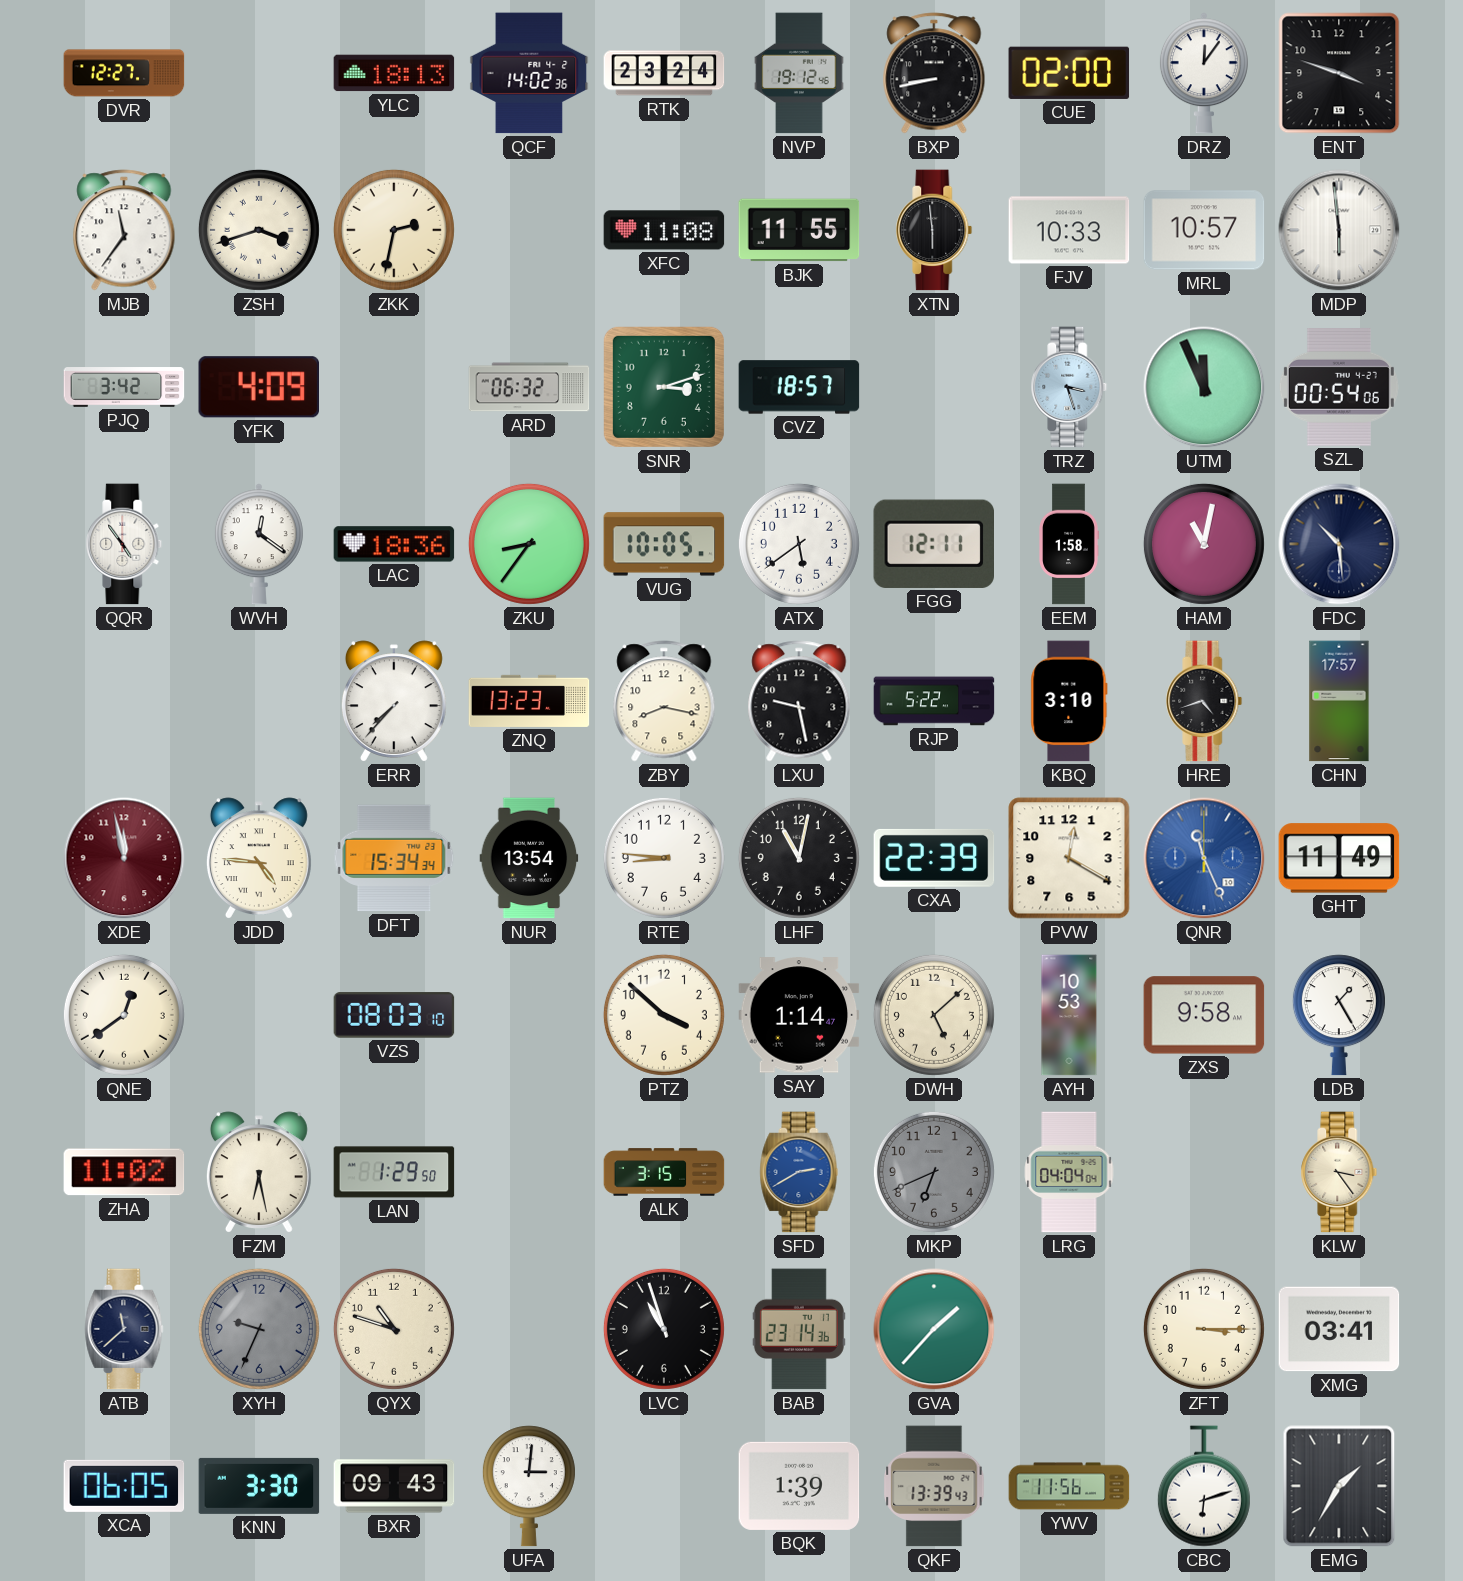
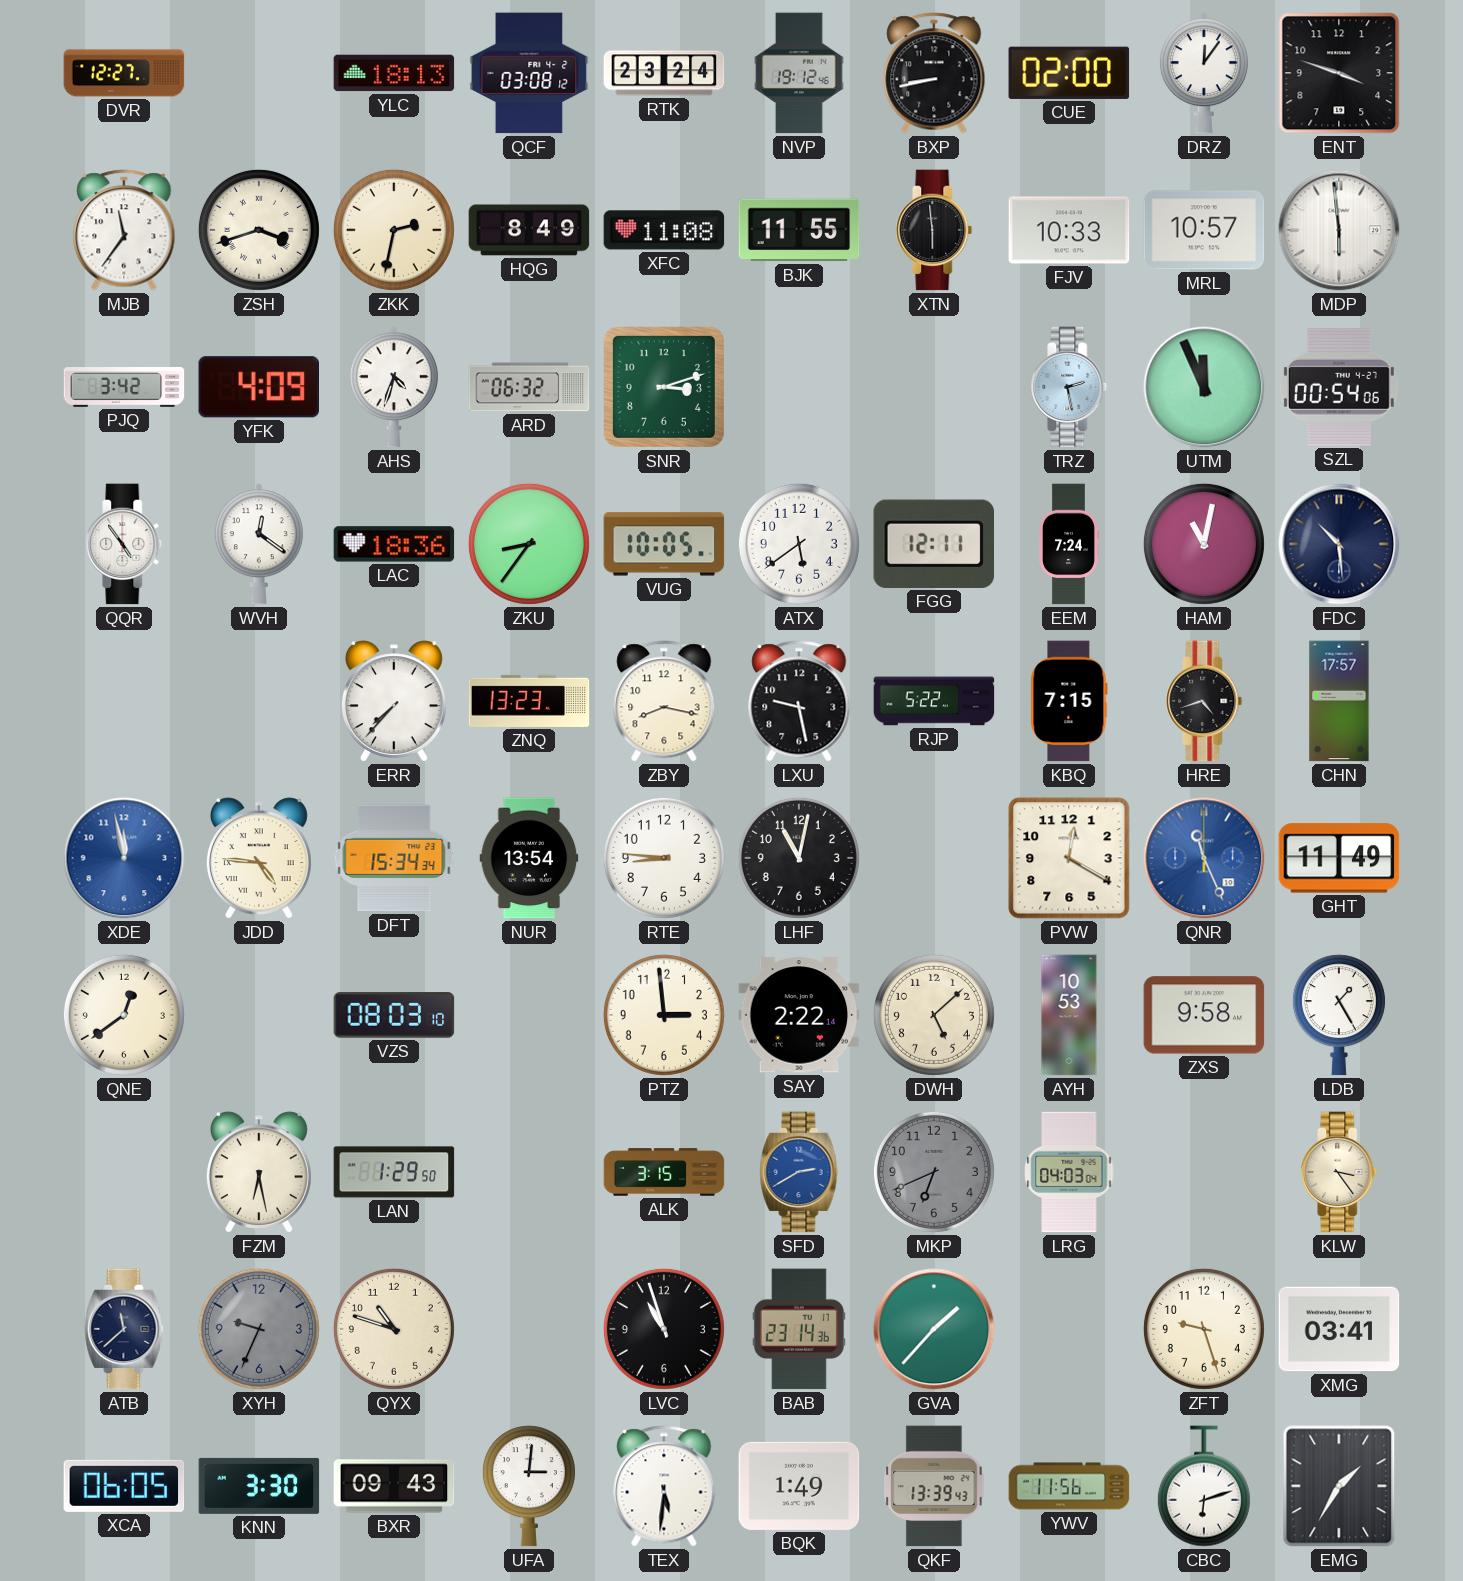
QCF: 14:02 -> 03:08 (529, 73)
HQG: none -> 8:49 (529, 230)
AHS: none -> 4:33 (394, 387)
CVZ: 18:57 -> none (799, 387)
TRZ: 3:27 -> 2:28 (1069, 387)
EEM: 1:58 -> 7:24 (1069, 544)
KBQ: 3:10 -> 7:15 (1069, 701)
XDE dial: burgundy -> blue (124, 858)
CXA: 22:39 -> none (934, 858)
PTZ: 3:52 -> 2:59 (664, 1015)
SAY: 1:14 -> 2:22 (799, 1015)
ZHA: 11:02 -> none (124, 1172)
LRG: 04:04 -> 04:03 (1069, 1172)
ZFT: 3:15 -> 9:27 (1204, 1329)
TEX: none -> 5:31 (664, 1486)
BQK: 1:39 -> 1:49 (799, 1486)
